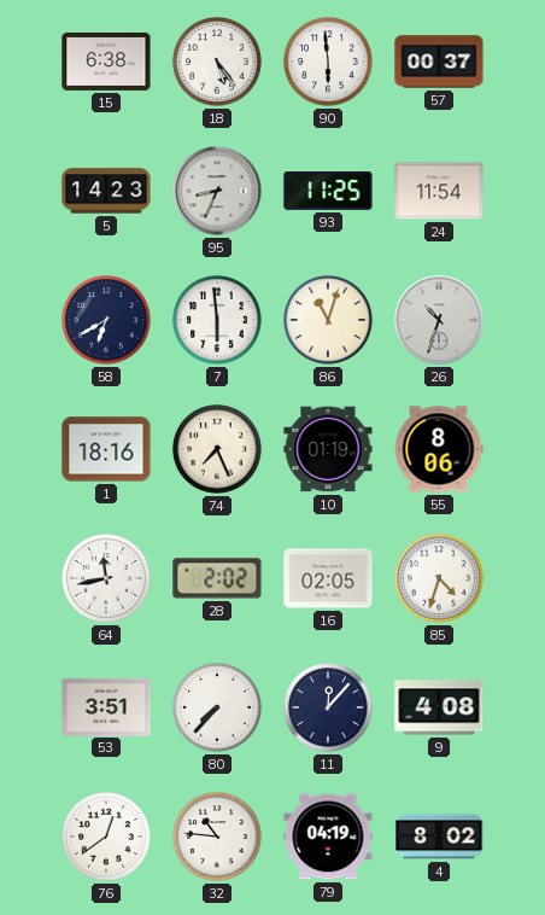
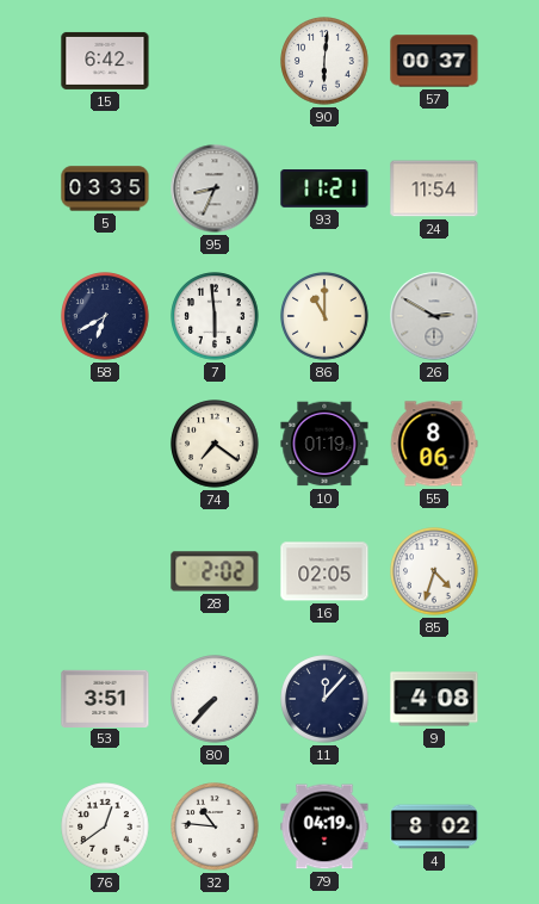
15: 6:38 -> 6:42 (105, 61)
18: 5:24 -> none (217, 62)
90: 5:59 -> 6:01 (324, 61)
5: 14:23 -> 03:35 (105, 188)
93: 11:25 -> 11:21 (324, 190)
86: 11:03 -> 11:00 (324, 316)
26: 10:33 -> 2:50 (434, 316)
1: 18:16 -> none (106, 449)
74: 7:26 -> 7:21 (215, 444)
64: 11:43 -> none (106, 578)
